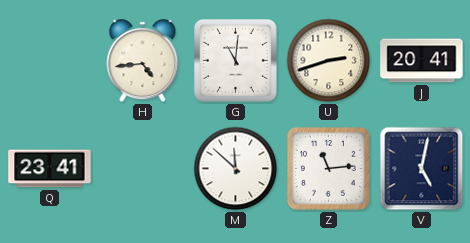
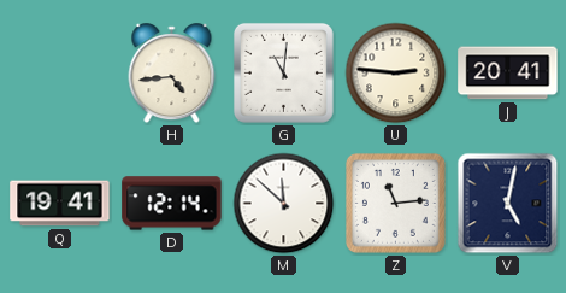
U: 2:42 -> 2:46 (396, 74)
Q: 23:41 -> 19:41 (60, 204)
D: none -> 12:14 (172, 204)
